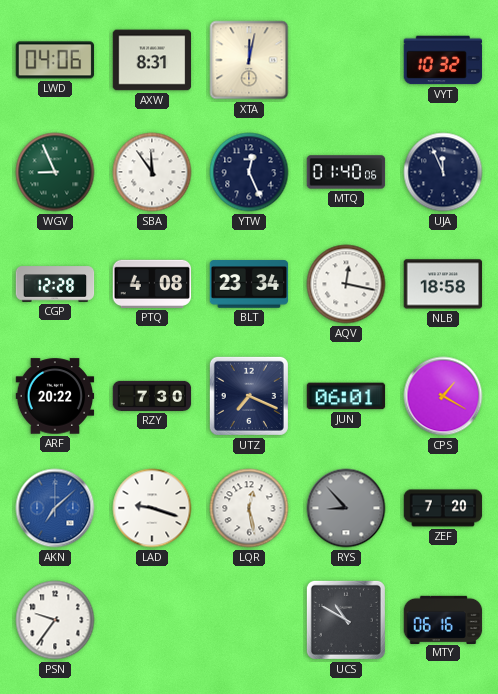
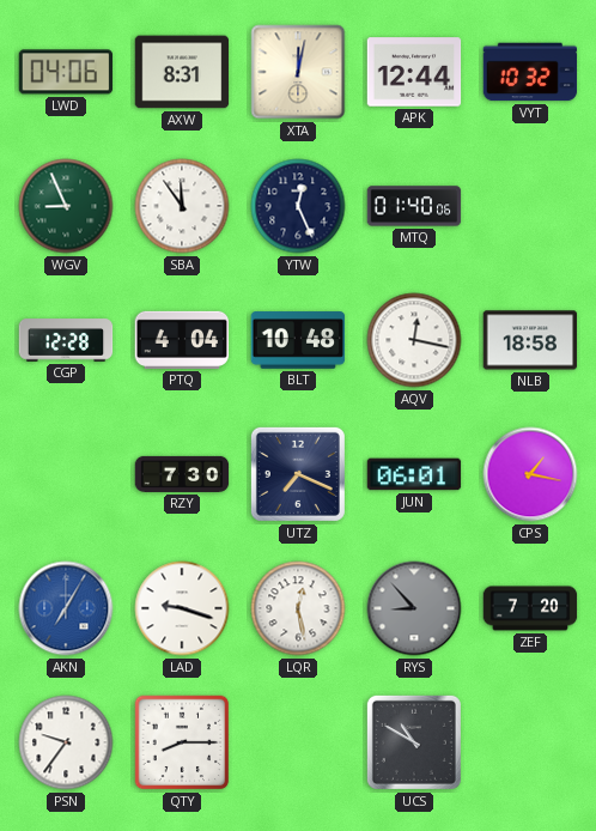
APK: none -> 12:44 (414, 72)
UJA: 11:56 -> none (443, 172)
PTQ: 4:08 -> 4:04 (182, 340)
BLT: 23:34 -> 10:48 (298, 340)
ARF: 20:22 -> none (55, 396)
CPS: 1:20 -> 1:17 (530, 474)
AKN: 7:08 -> 7:05 (66, 608)
QTY: none -> 8:15 (182, 742)
MTY: 06:16 -> none (443, 619)
